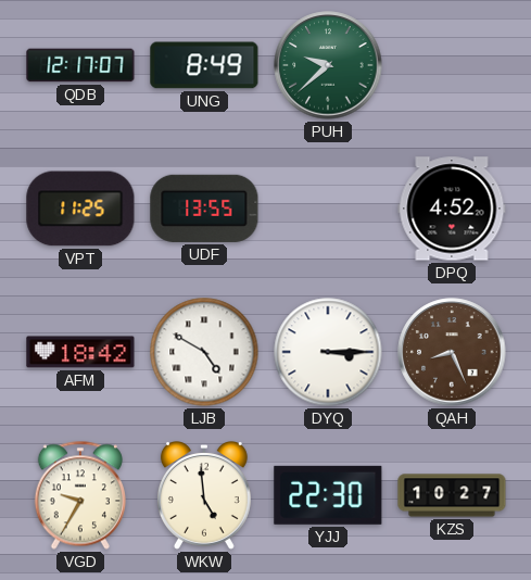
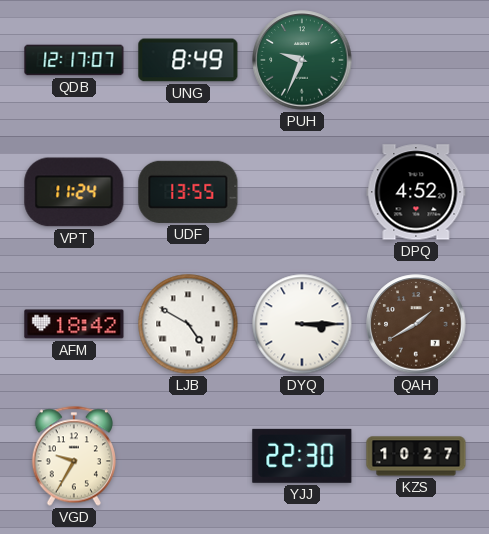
PUH: 9:38 -> 9:34 (302, 60)
VPT: 11:25 -> 11:24 (74, 192)
QAH: 8:26 -> 1:40 (416, 324)
WKW: 4:59 -> none (204, 496)
